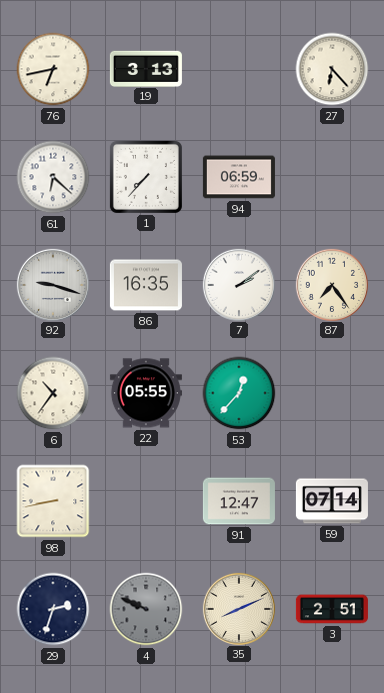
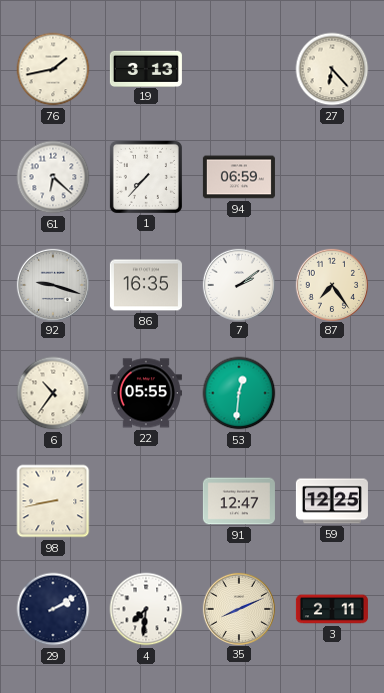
76: 6:43 -> 1:43 (53, 69)
53: 12:37 -> 12:31 (239, 393)
59: 07:14 -> 12:25 (332, 501)
29: 2:33 -> 2:10 (53, 609)
4: 9:49 -> 7:31 (146, 609)
4 dial: grey -> white (146, 609)
3: 2:51 -> 2:11 (332, 609)
